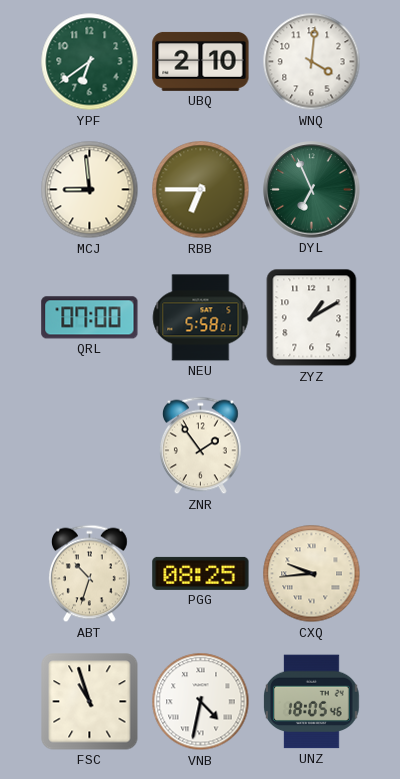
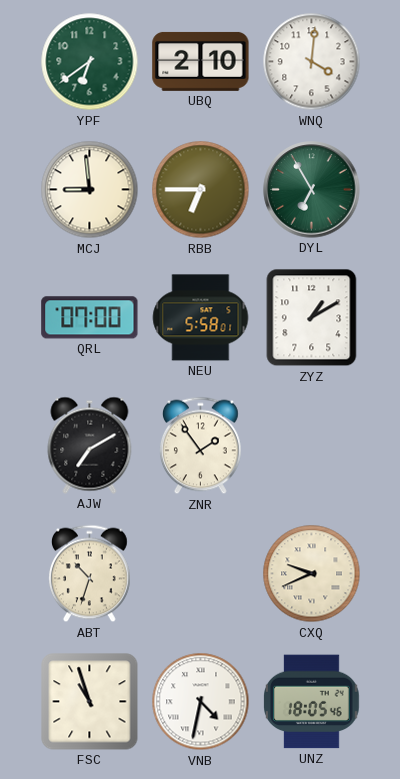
DYL: 6:56 -> 6:55 (312, 190)
AJW: none -> 7:10 (90, 445)
PGG: 08:25 -> none (201, 573)
CXQ: 9:44 -> 9:41 (312, 574)
